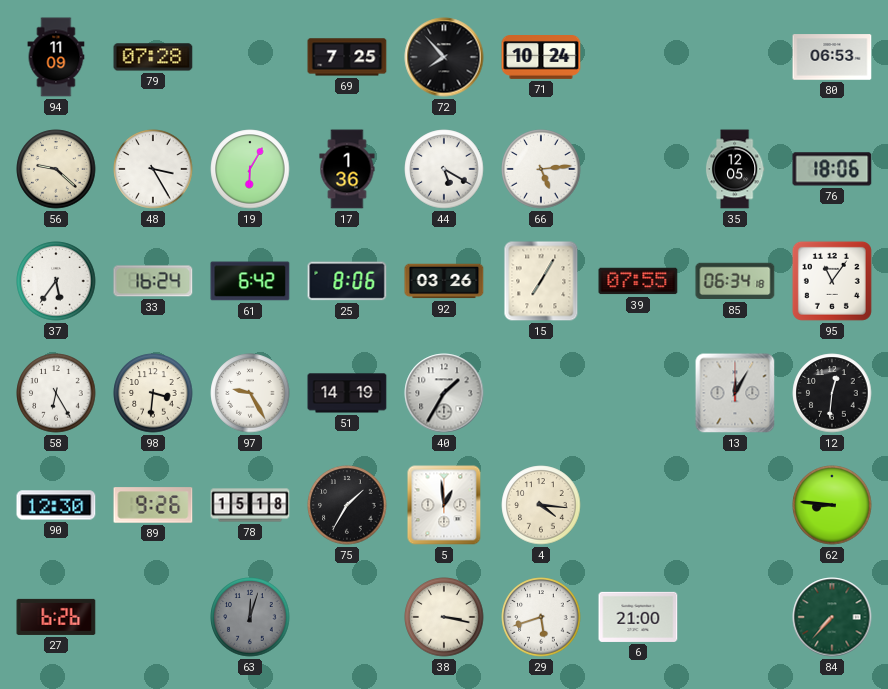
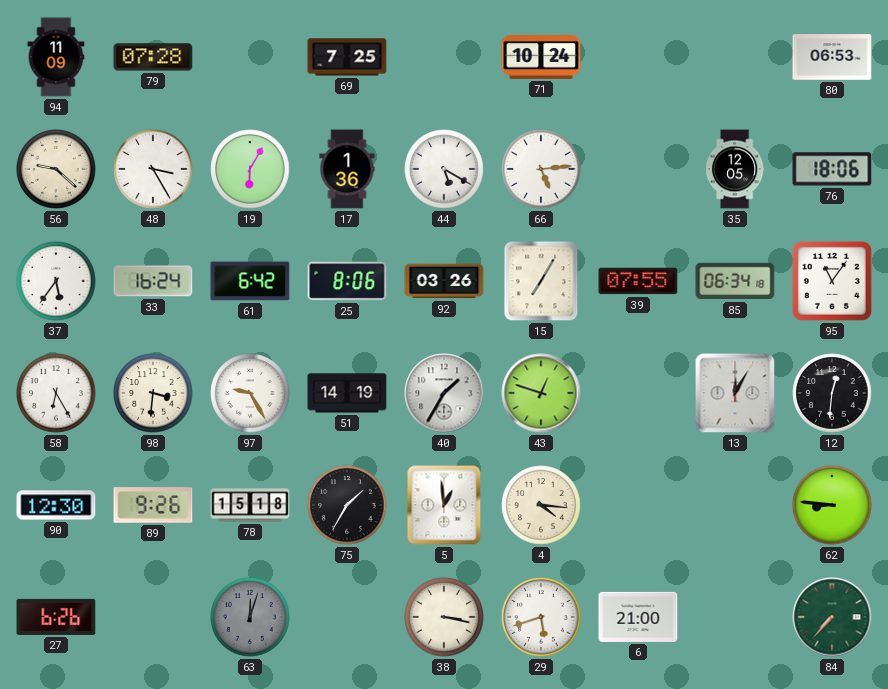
72: 7:53 -> none (444, 57)
43: none -> 12:48 (541, 393)
